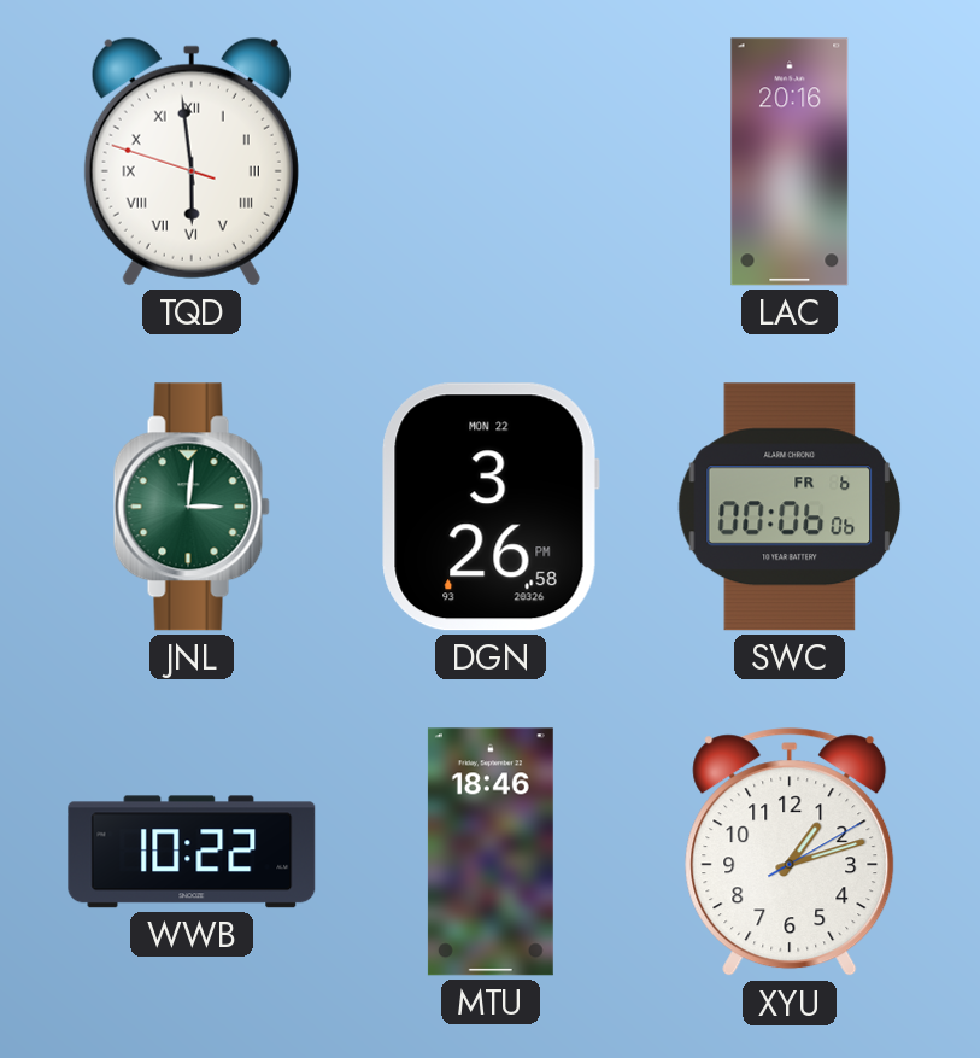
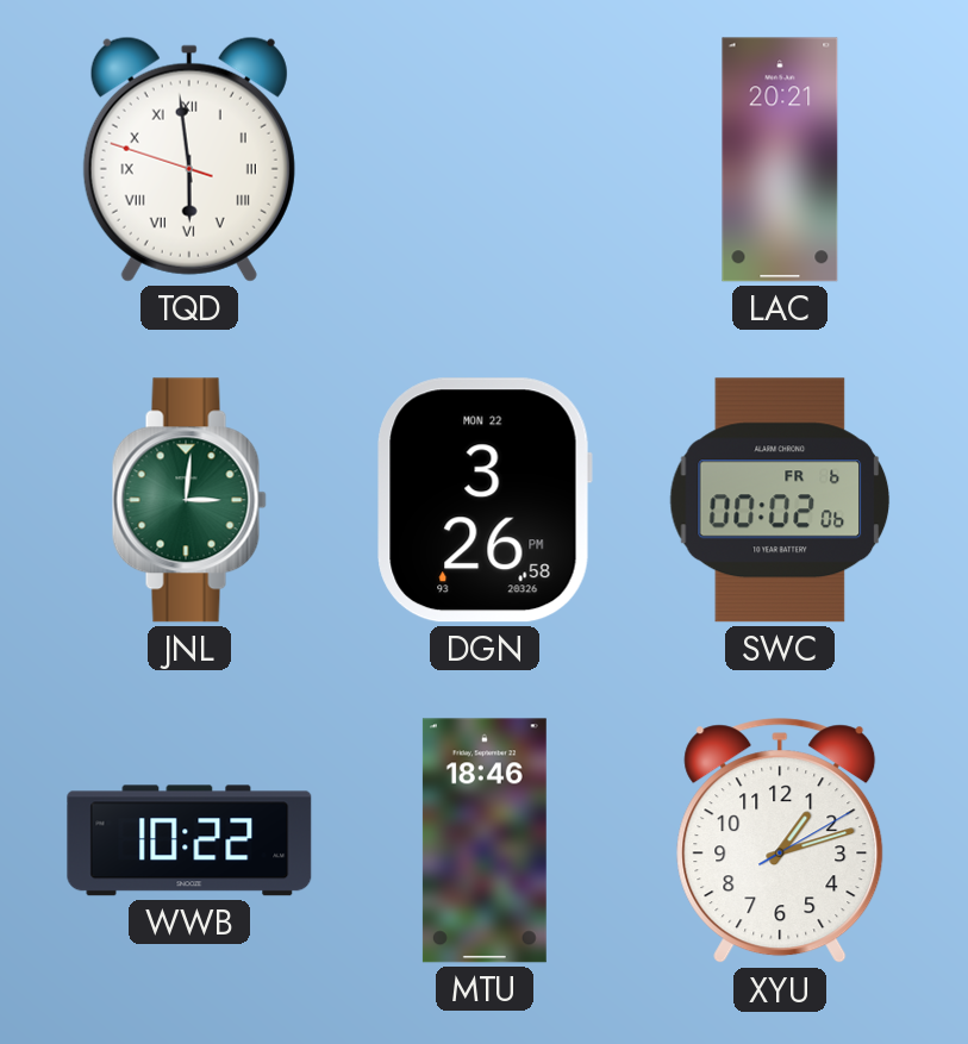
LAC: 20:16 -> 20:21 (780, 160)
SWC: 00:06 -> 00:02 (780, 500)
